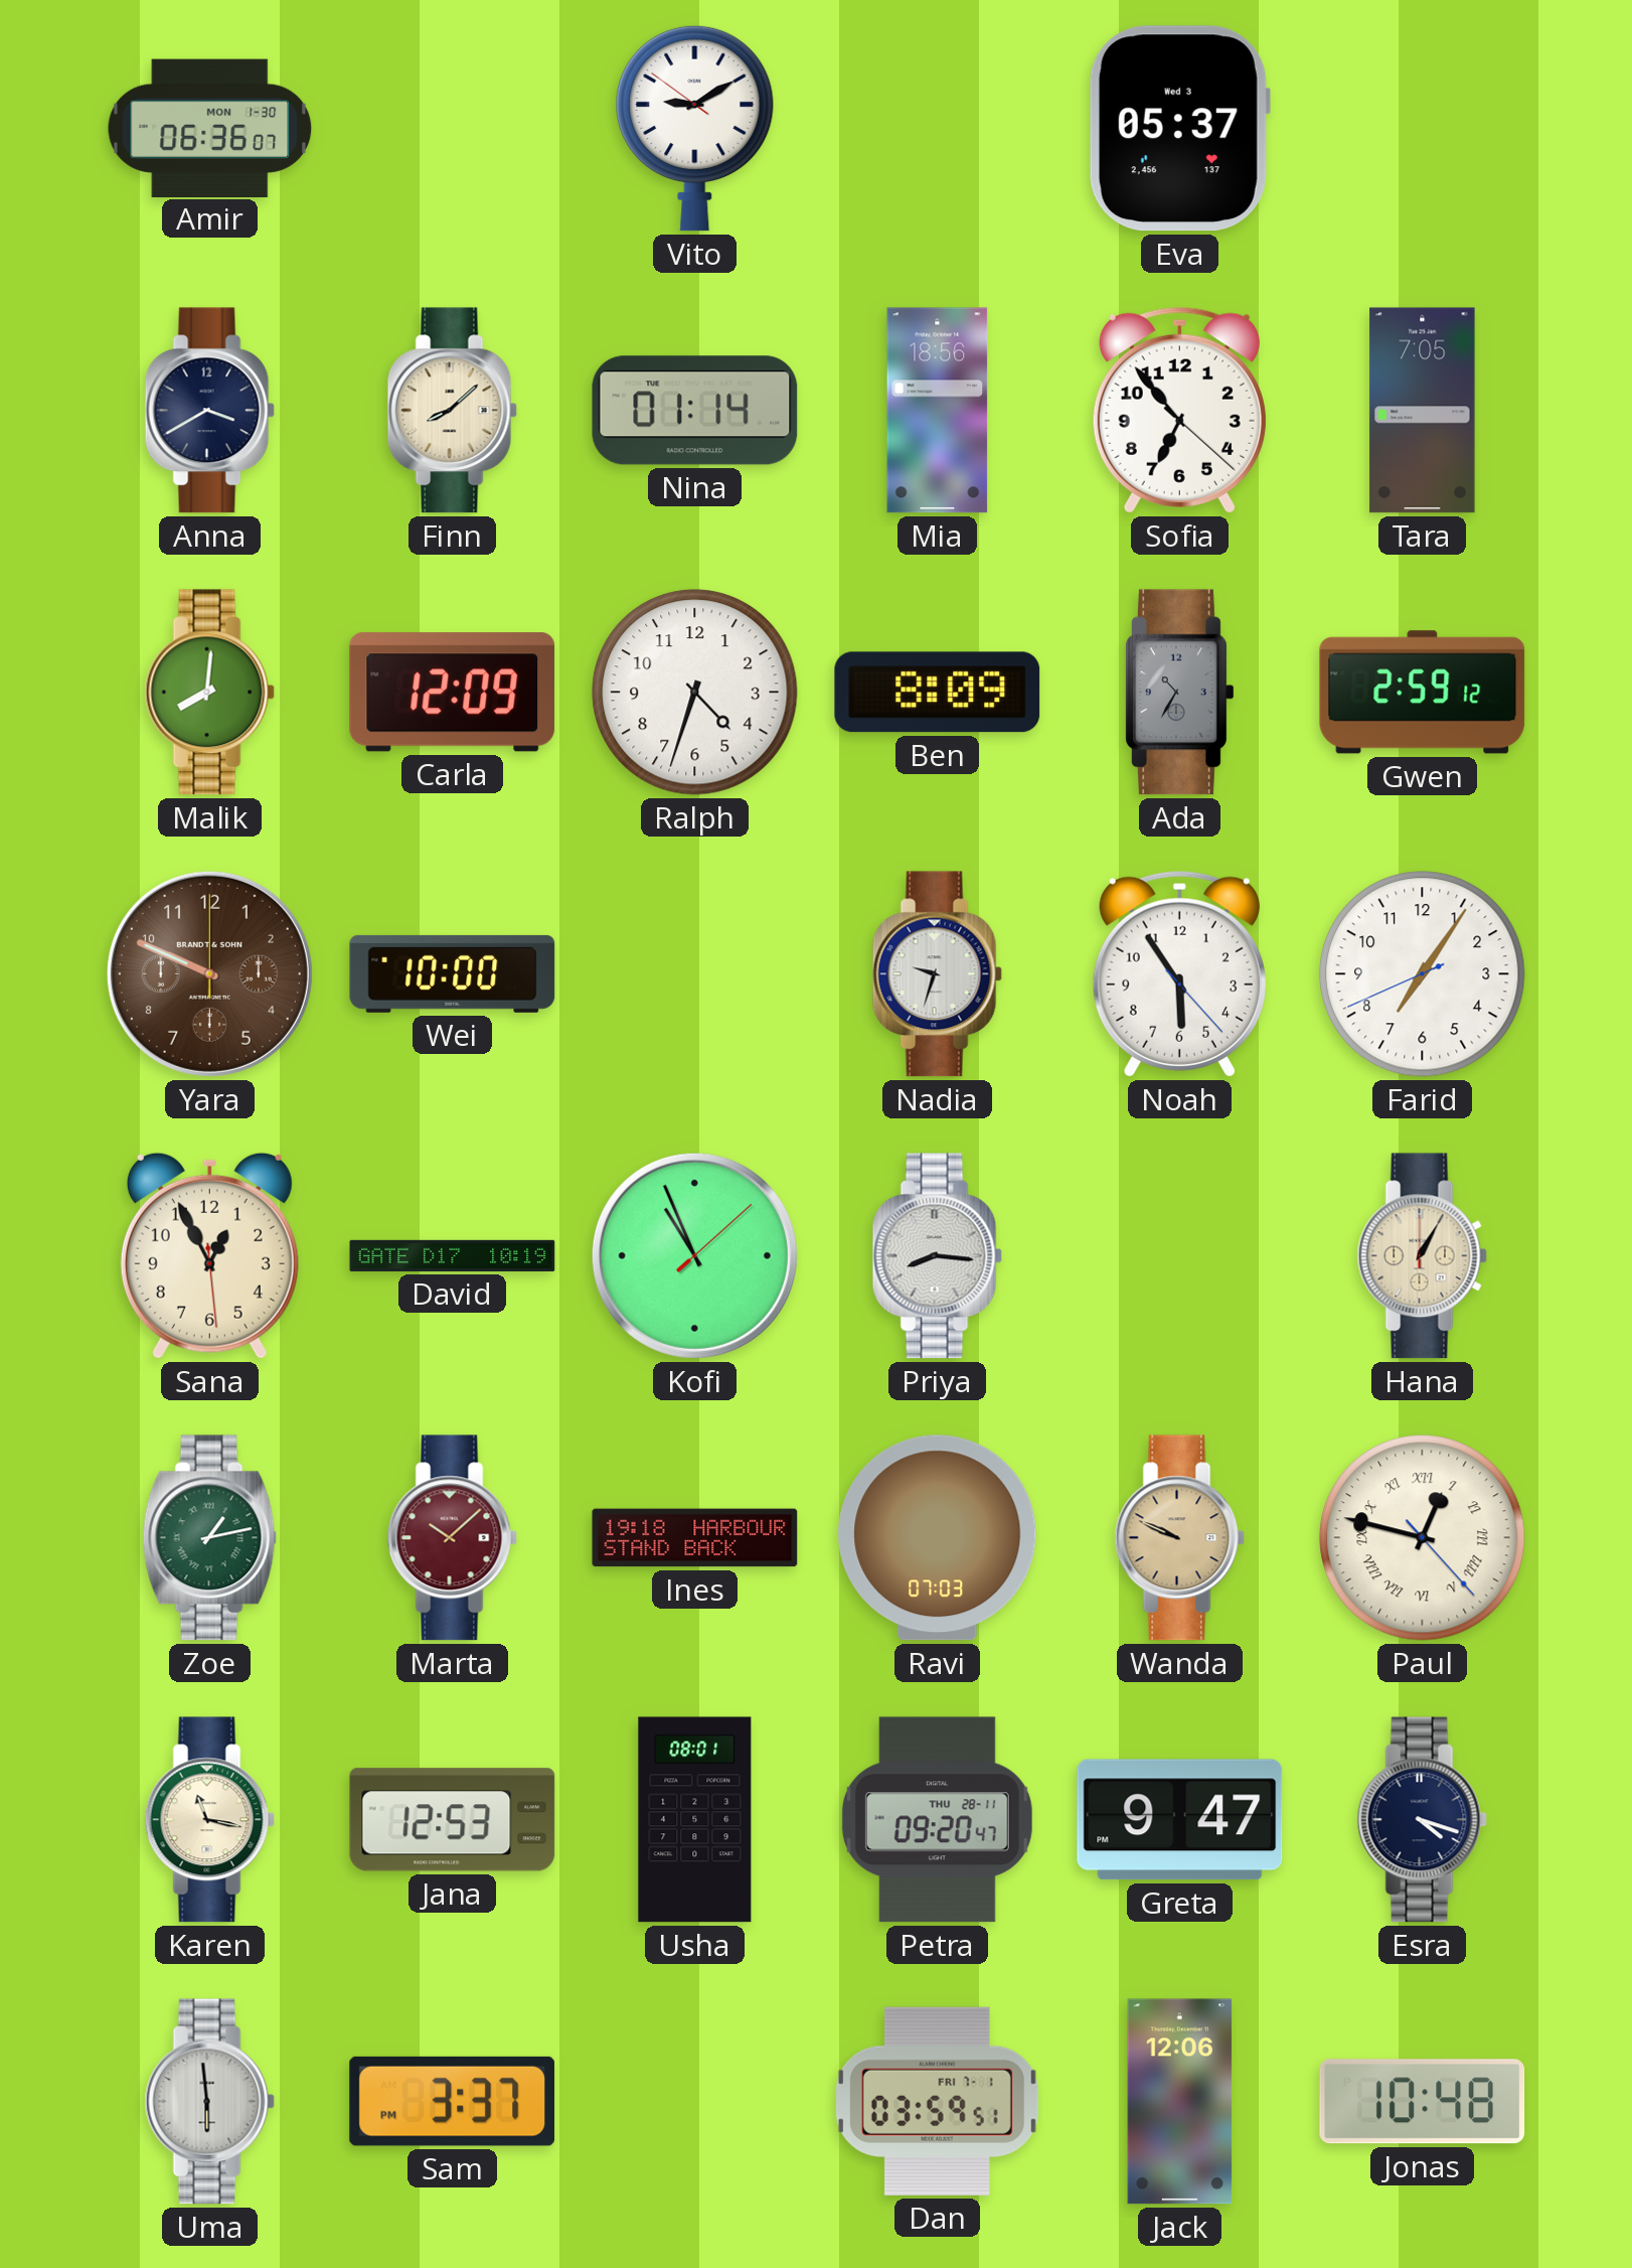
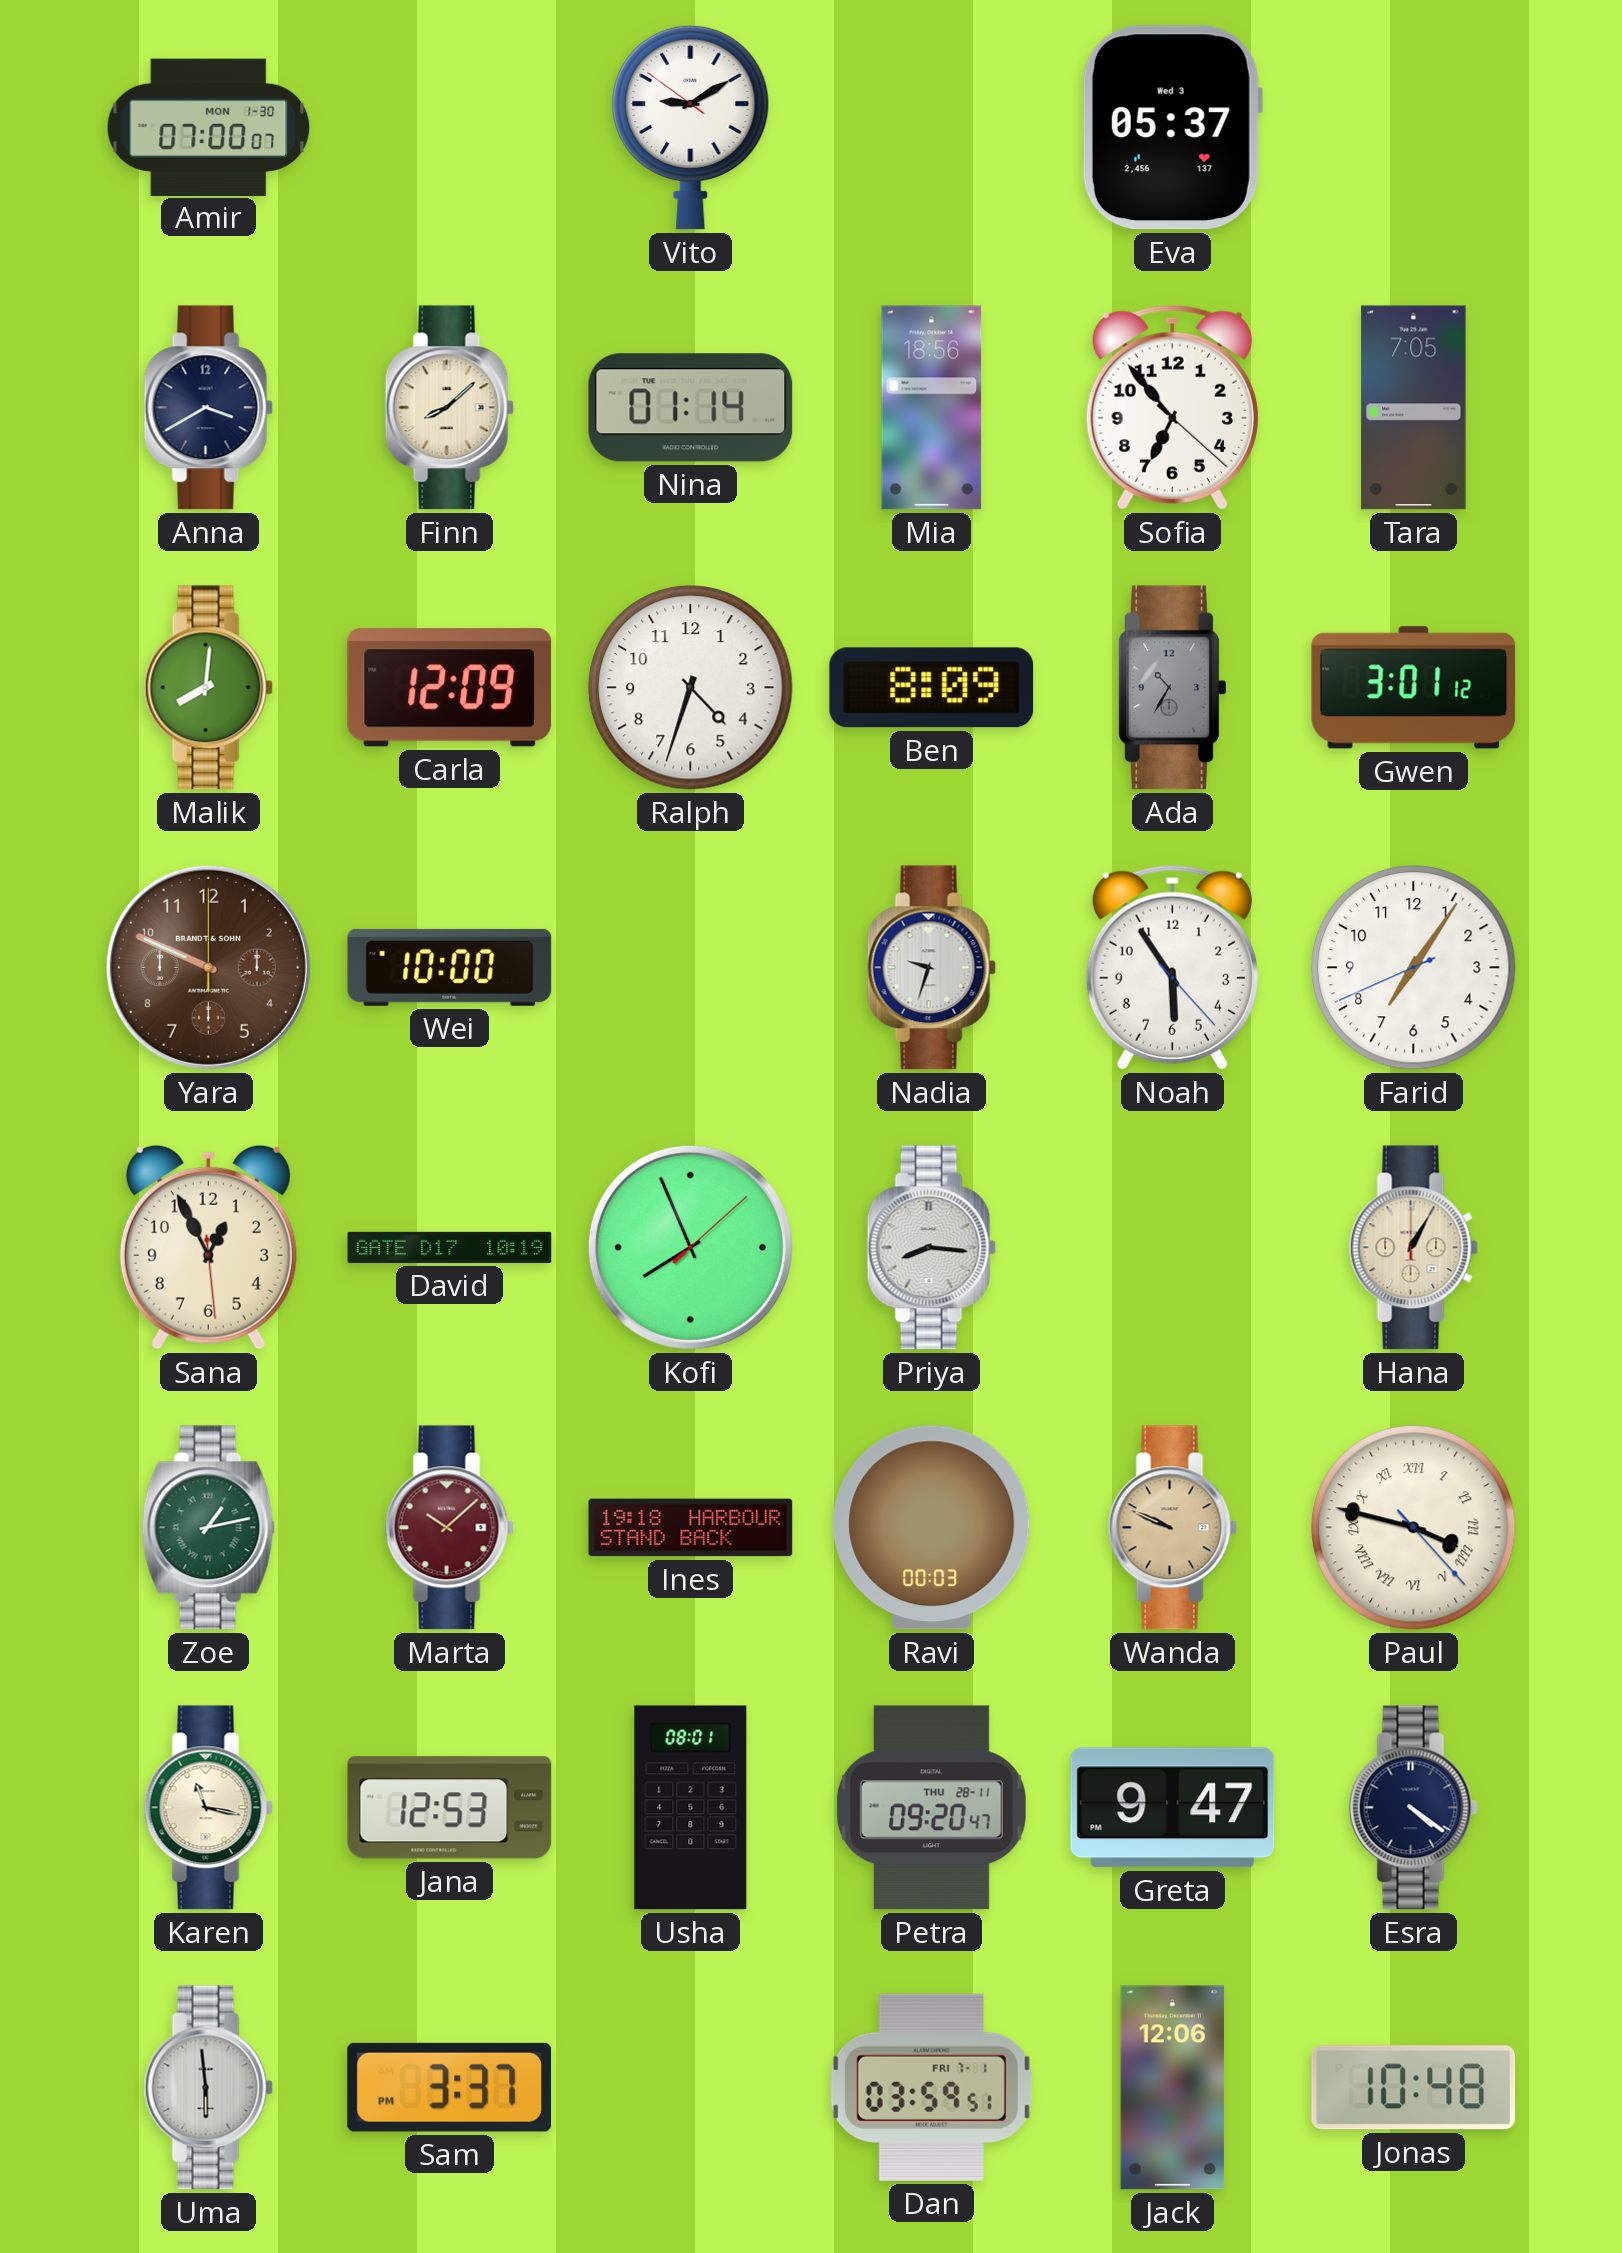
Amir: 06:36 -> 07:00 (209, 127)
Gwen: 2:59 -> 3:01 (1414, 688)
Kofi: 10:56 -> 7:56 (690, 1247)
Ravi: 07:03 -> 00:03 (932, 1528)
Paul: 12:47 -> 3:47 (1414, 1528)
Esra: 4:18 -> 4:21 (1413, 1808)
